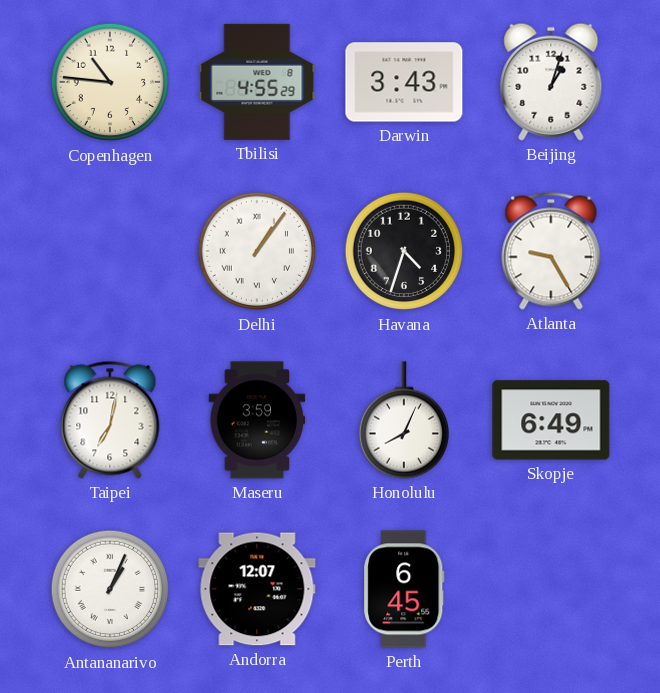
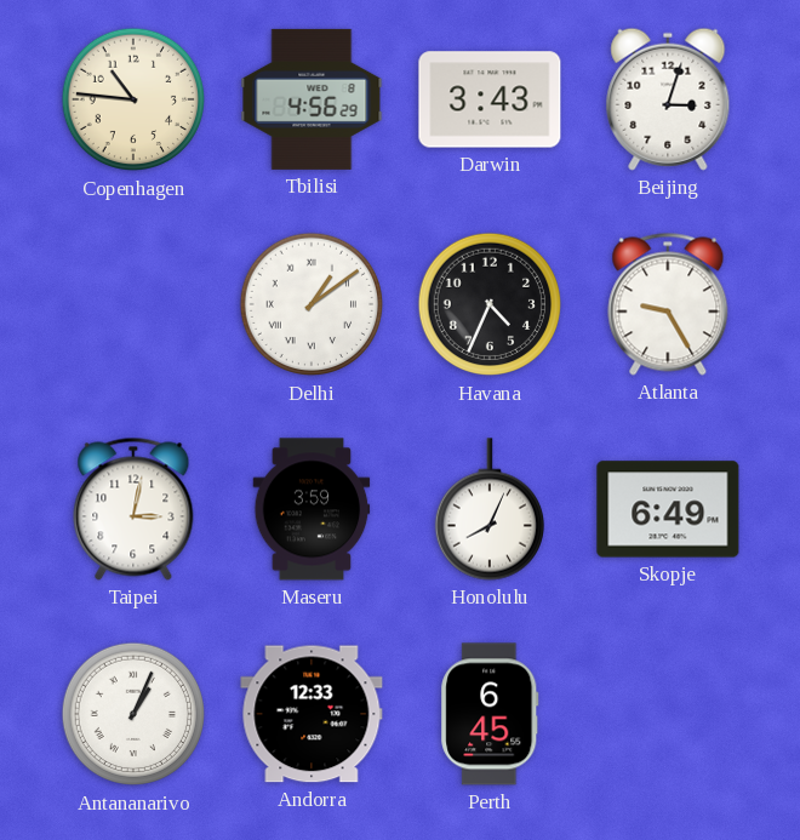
Tbilisi: 4:55 -> 4:56 (312, 99)
Beijing: 1:03 -> 3:03 (668, 99)
Delhi: 1:06 -> 1:09 (312, 304)
Havana: 4:33 -> 4:34 (490, 304)
Taipei: 7:02 -> 3:02 (133, 509)
Andorra: 12:07 -> 12:33 (312, 714)
